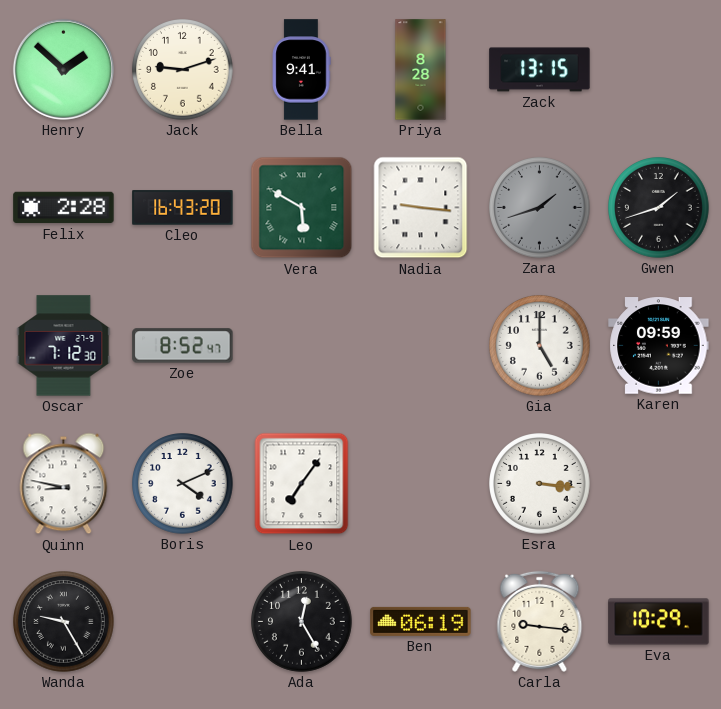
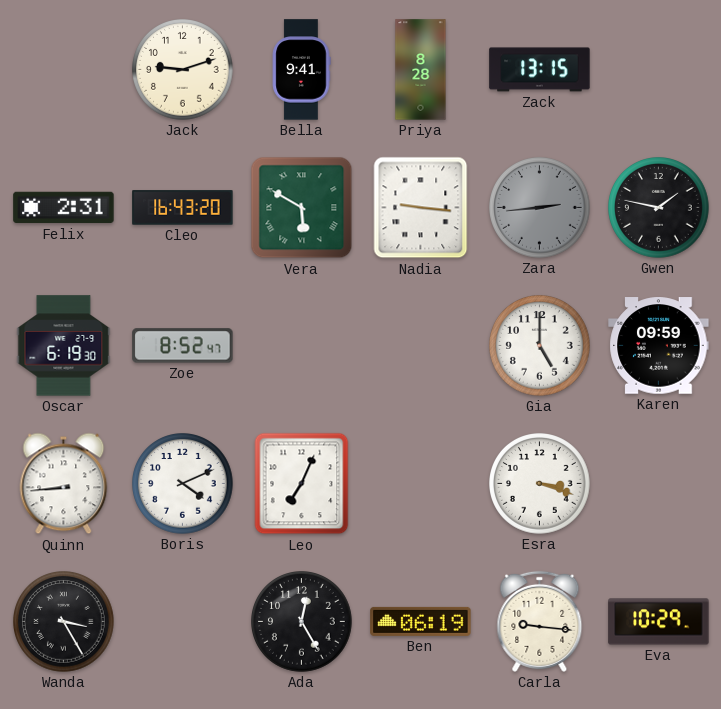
Henry: 1:52 -> none (63, 69)
Felix: 2:28 -> 2:31 (64, 208)
Zara: 1:42 -> 2:44 (540, 208)
Gwen: 1:42 -> 1:47 (659, 208)
Oscar: 7:12 -> 6:19 (64, 346)
Quinn: 8:47 -> 8:44 (64, 484)
Leo: 7:06 -> 7:04 (302, 484)
Esra: 3:16 -> 3:18 (540, 484)
Wanda: 9:25 -> 3:25 (64, 622)
